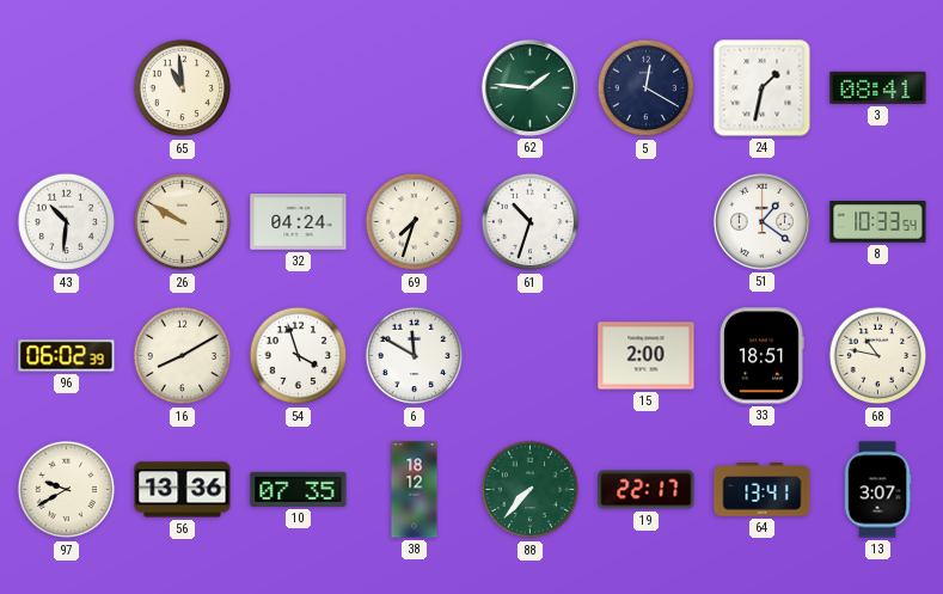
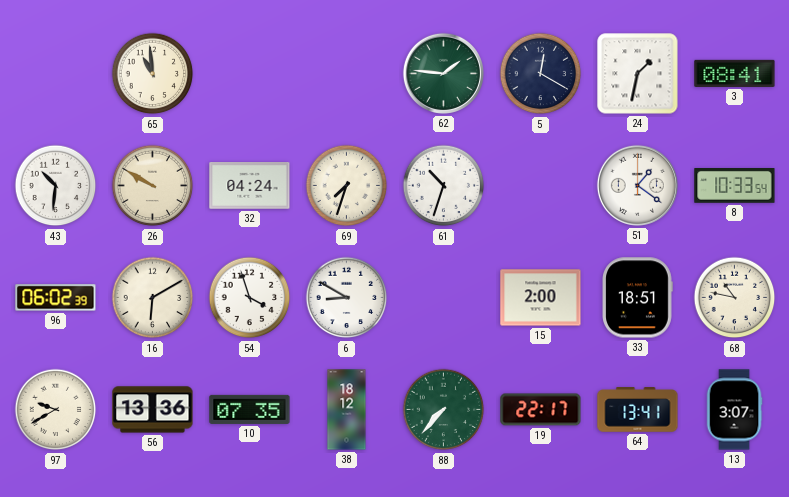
16: 8:10 -> 6:10 (153, 298)
6: 11:50 -> 8:50 (347, 298)
